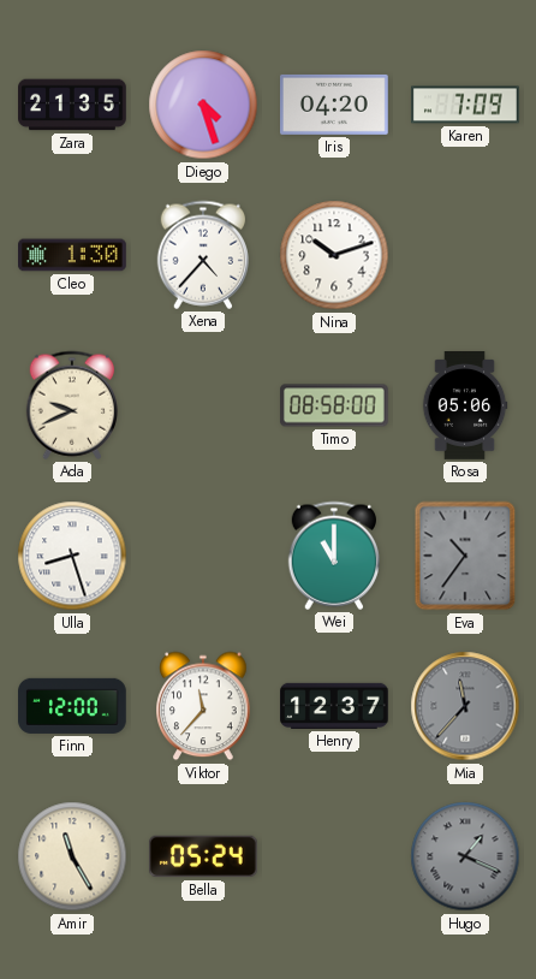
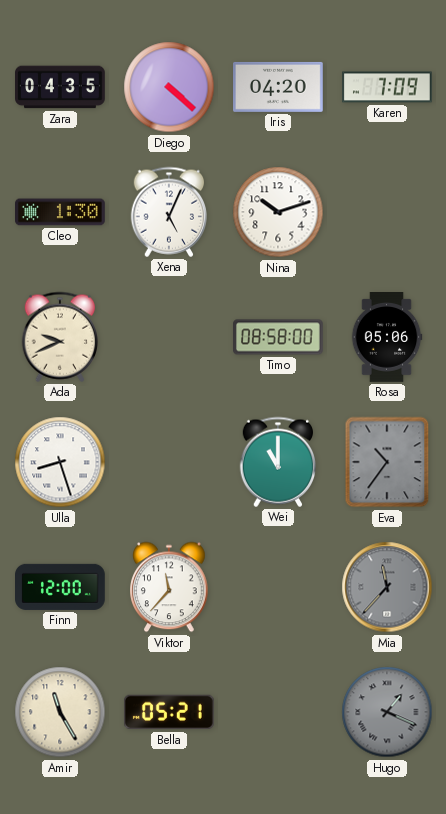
Zara: 21:35 -> 04:35 (61, 87)
Diego: 4:27 -> 4:22 (169, 87)
Xena: 4:37 -> 5:04 (169, 212)
Henry: 12:37 -> none (335, 706)
Bella: 05:24 -> 05:21 (169, 712)
